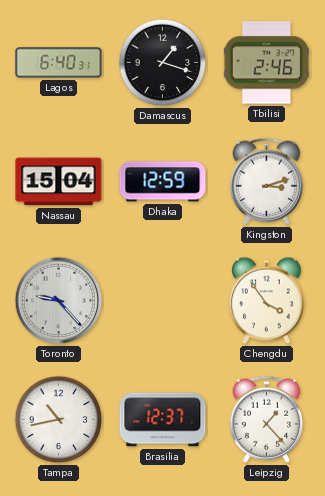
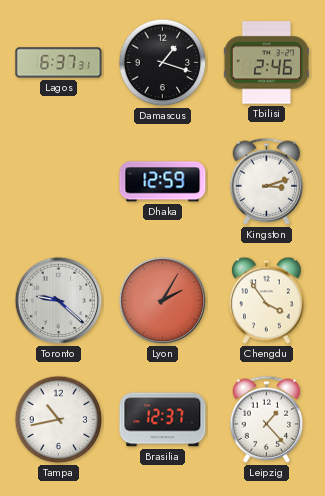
Lagos: 6:40 -> 6:37 (59, 63)
Nassau: 15:04 -> none (59, 182)
Toronto: 9:23 -> 9:22 (59, 301)
Lyon: none -> 2:05 (163, 301)
